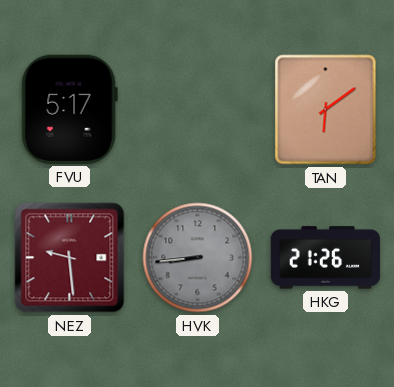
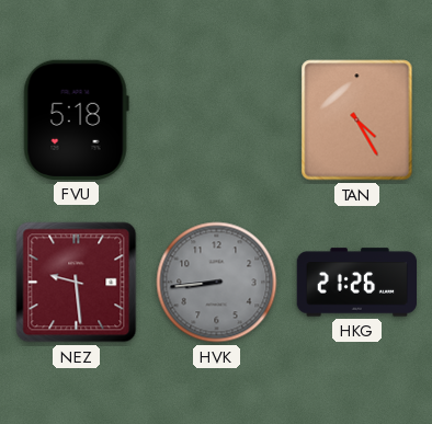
FVU: 5:17 -> 5:18 (76, 119)
TAN: 6:09 -> 4:25 (357, 121)
